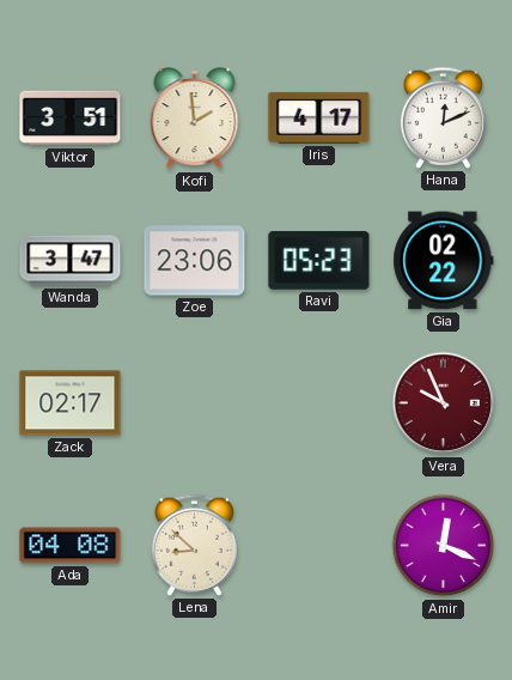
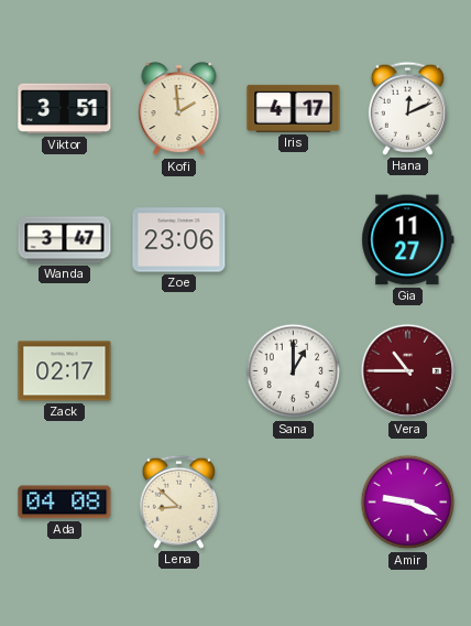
Ravi: 05:23 -> none (319, 261)
Gia: 02:22 -> 11:27 (408, 240)
Sana: none -> 1:00 (294, 371)
Vera: 9:56 -> 10:45 (408, 371)
Amir: 12:19 -> 9:19 (408, 503)
